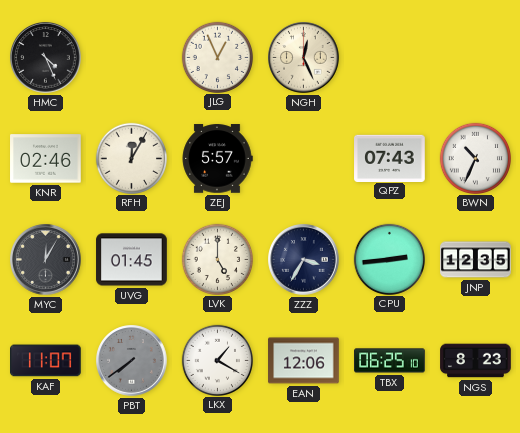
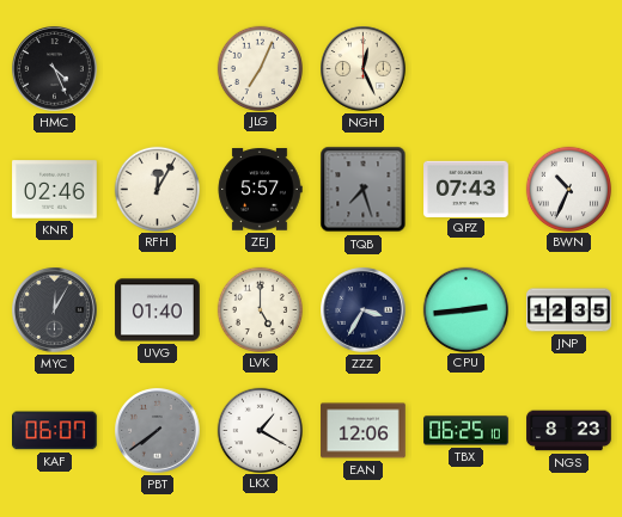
JLG: 12:56 -> 7:04 (260, 68)
TQB: none -> 7:27 (364, 190)
UVG: 01:45 -> 01:40 (158, 310)
KAF: 11:07 -> 06:07 (55, 431)
